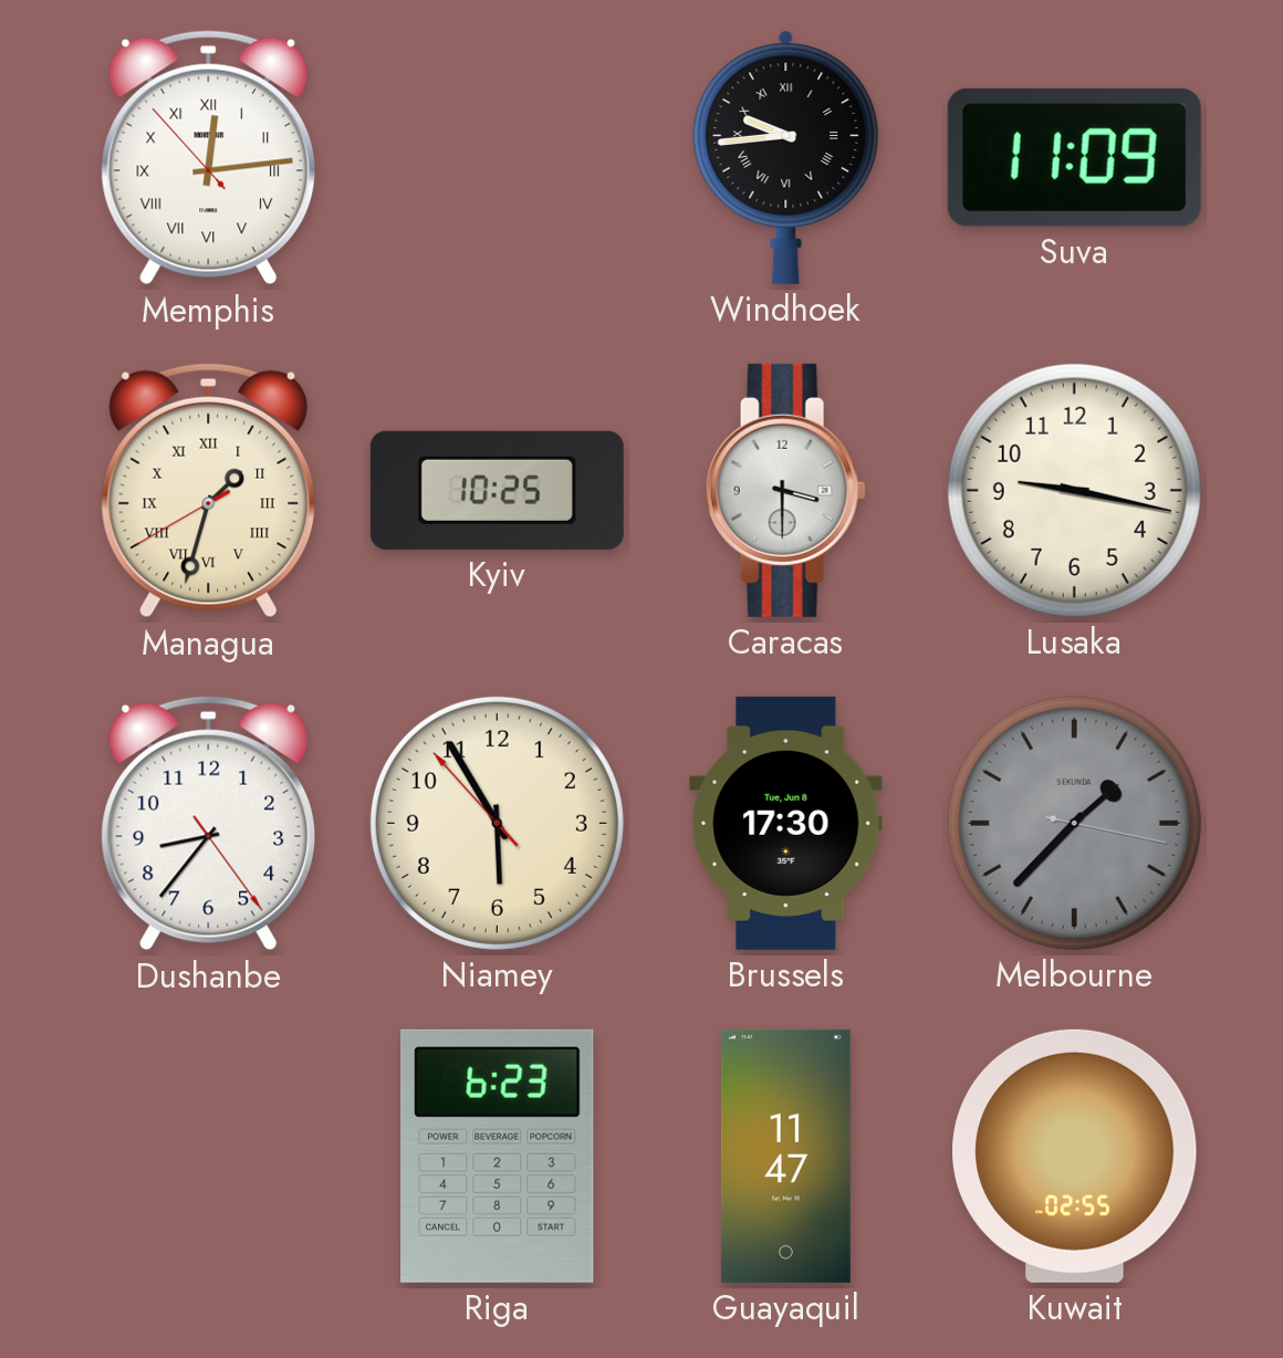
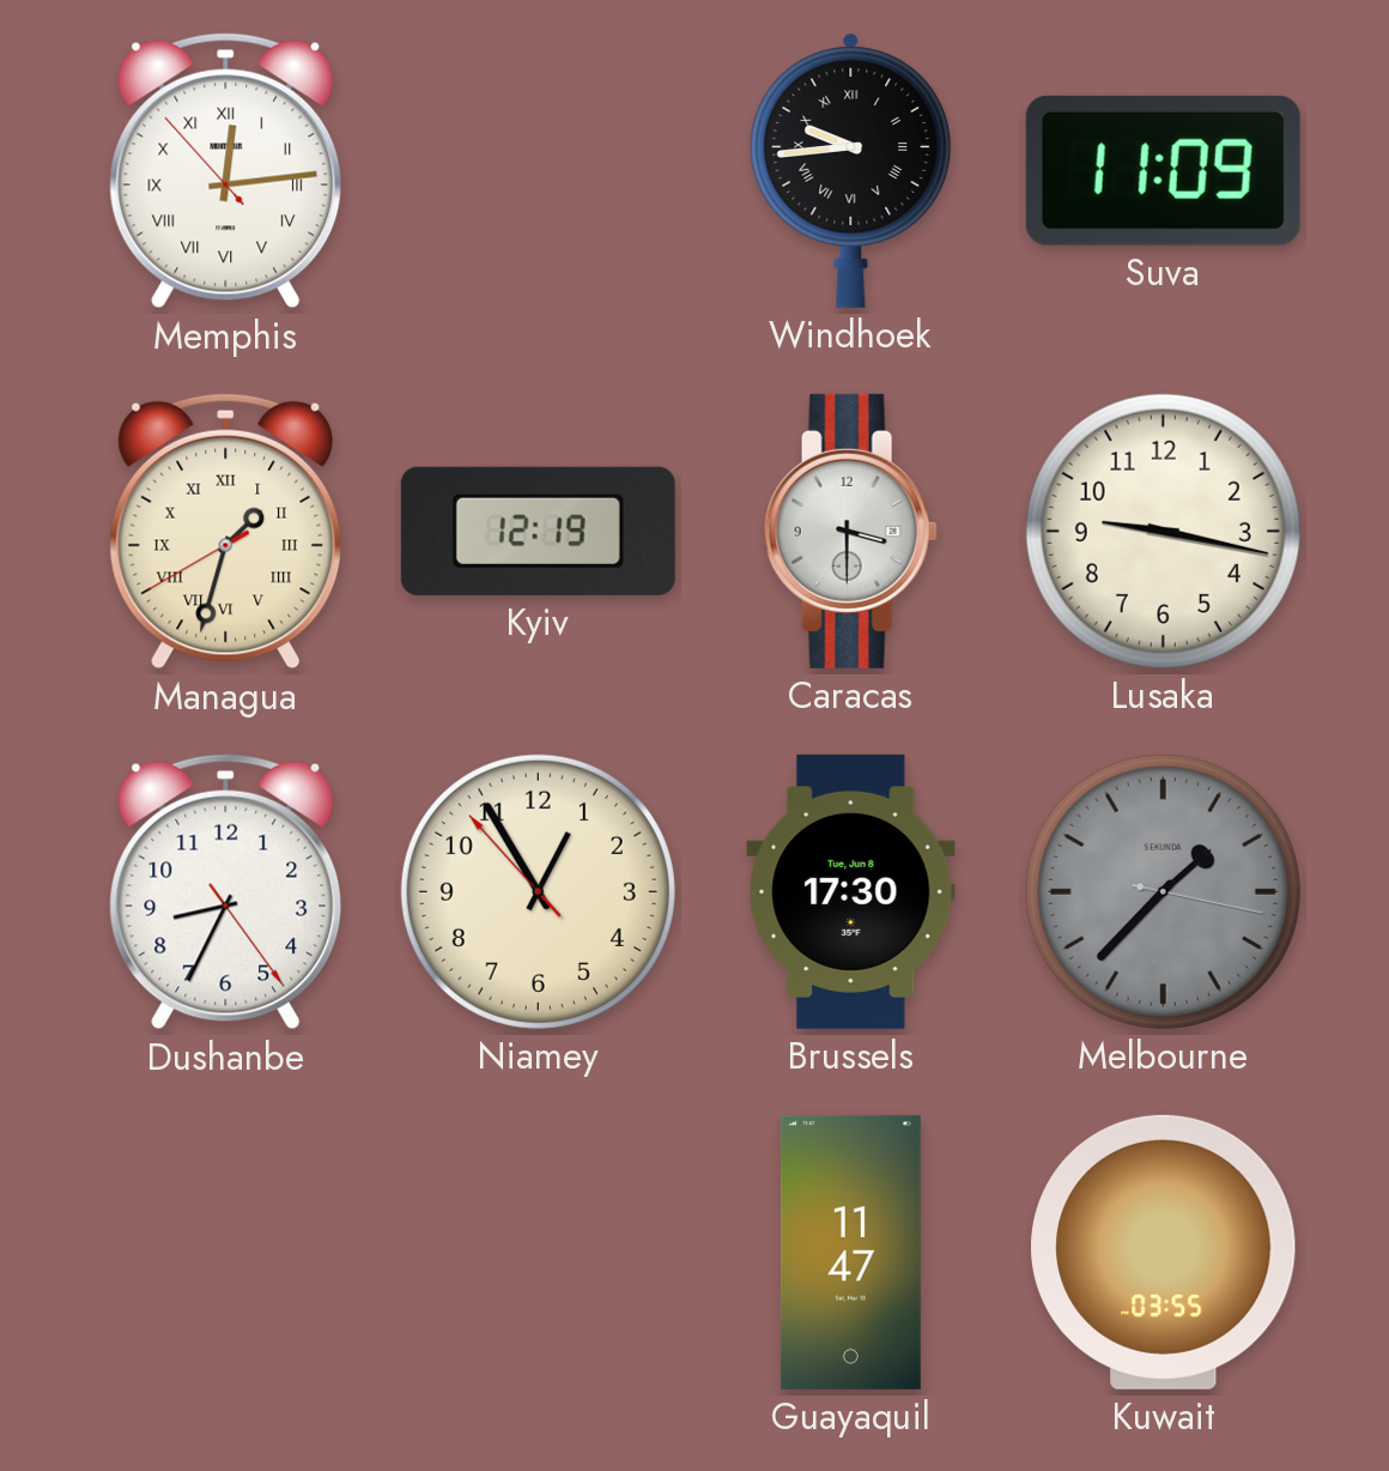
Kyiv: 10:25 -> 12:19 (538, 531)
Dushanbe: 8:36 -> 8:34 (226, 892)
Niamey: 5:54 -> 12:54 (538, 891)
Riga: 6:23 -> none (498, 1156)
Kuwait: 02:55 -> 03:55 (1164, 1252)
